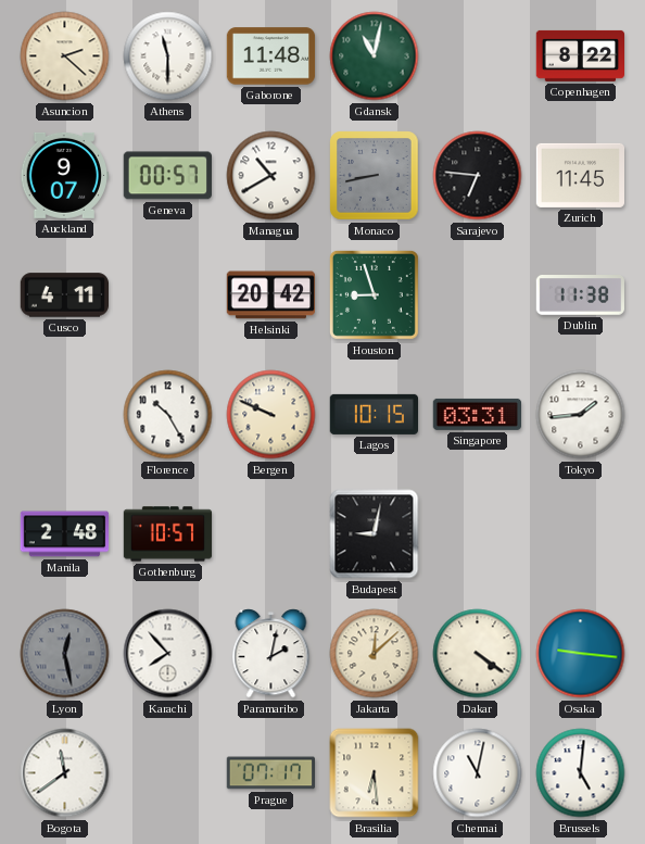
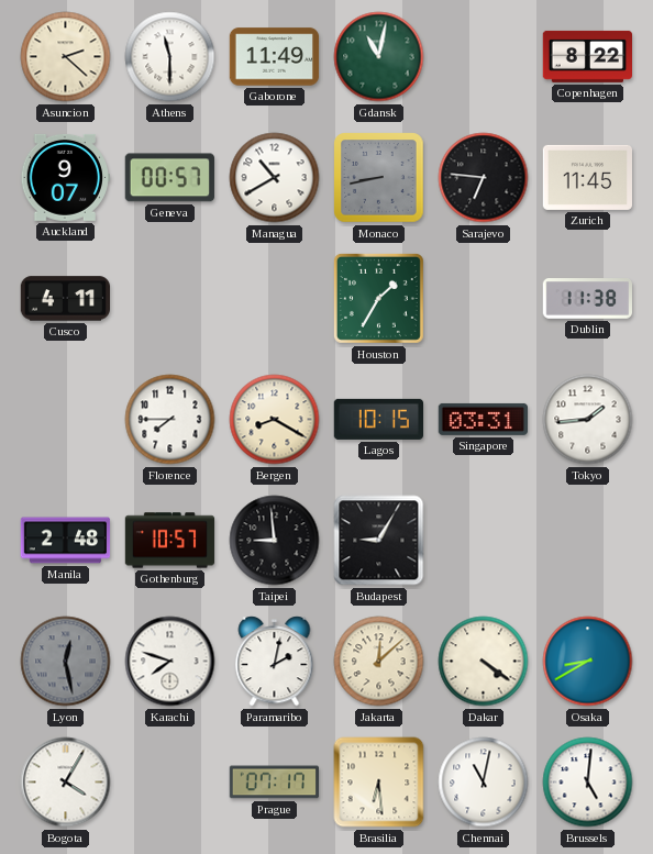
Gaborone: 11:48 -> 11:49 (275, 57)
Helsinki: 20:42 -> none (270, 295)
Houston: 8:57 -> 1:35 (378, 298)
Florence: 10:25 -> 7:45 (170, 420)
Bergen: 9:49 -> 8:20 (275, 420)
Taipei: none -> 8:59 (275, 541)
Budapest: 9:02 -> 9:05 (379, 541)
Karachi: 7:53 -> 7:48 (170, 662)
Osaka: 9:16 -> 8:40 (588, 662)
Bogota: 11:39 -> 4:05 (66, 783)
